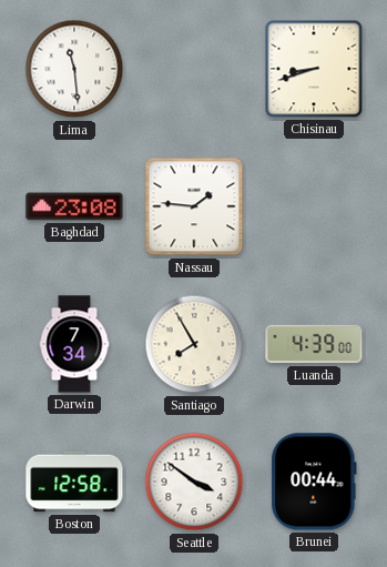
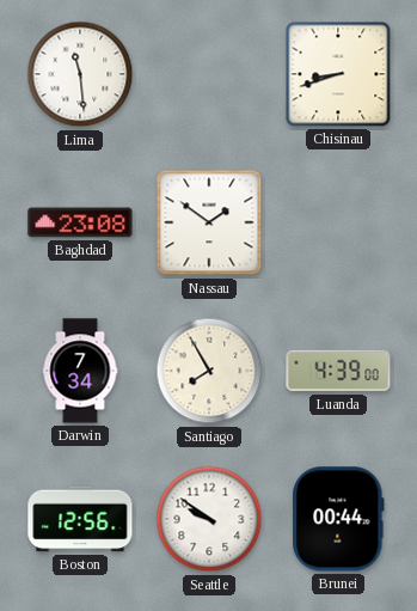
Nassau: 1:46 -> 1:51 (209, 222)
Boston: 12:58 -> 12:56 (80, 519)
Seattle: 3:51 -> 9:51 (209, 519)
